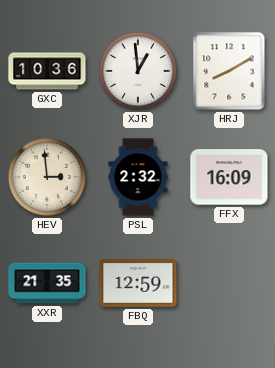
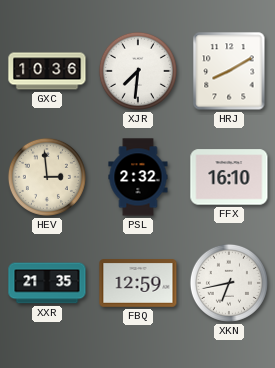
XJR: 12:59 -> 7:31 (138, 71)
FFX: 16:09 -> 16:10 (229, 177)
XKN: none -> 6:43 (229, 283)
